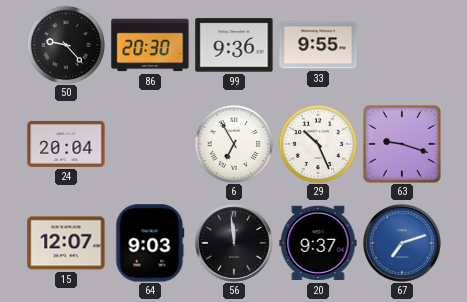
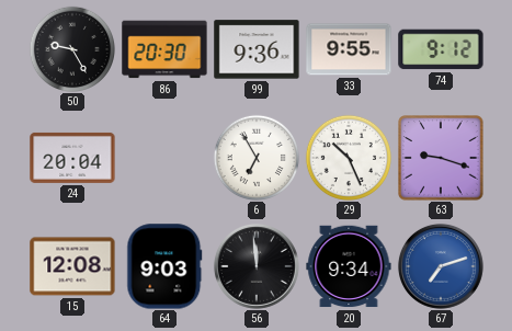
50: 9:23 -> 9:25 (71, 48)
74: none -> 9:12 (441, 49)
15: 12:07 -> 12:08 (72, 266)
20: 9:37 -> 9:34 (349, 266)
